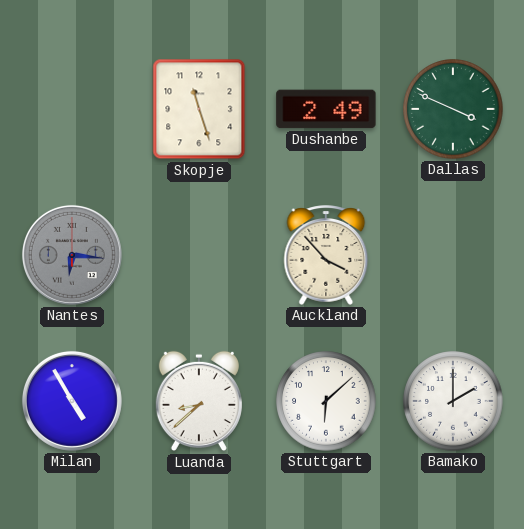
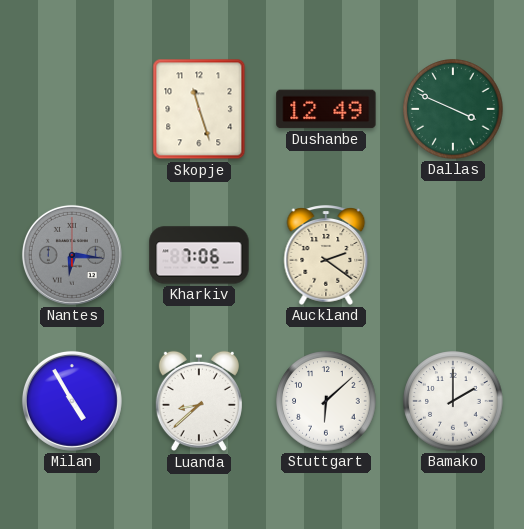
Dushanbe: 2:49 -> 12:49 (326, 109)
Kharkiv: none -> 7:06 (199, 255)
Auckland: 3:53 -> 2:21 (326, 255)
